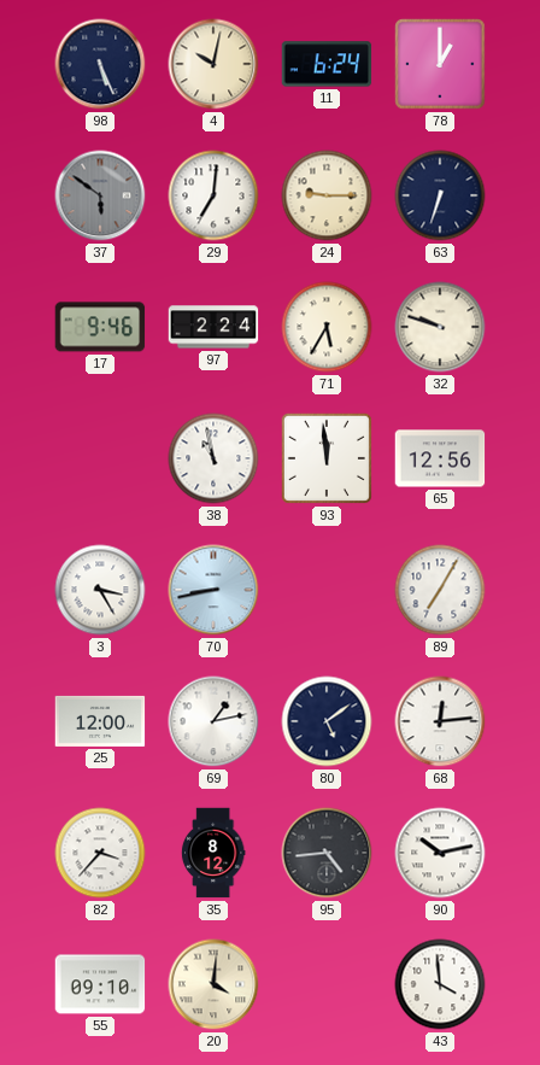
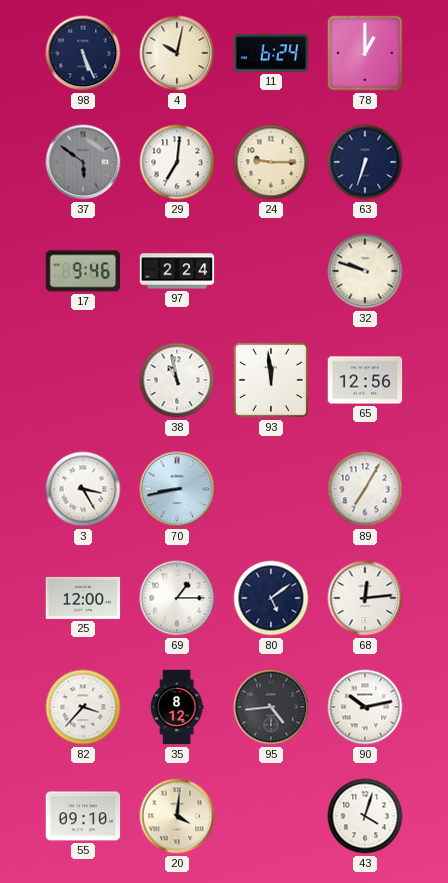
71: 5:35 -> none (327, 327)
69: 1:13 -> 1:15 (177, 598)
43: 3:59 -> 4:03 (365, 816)
